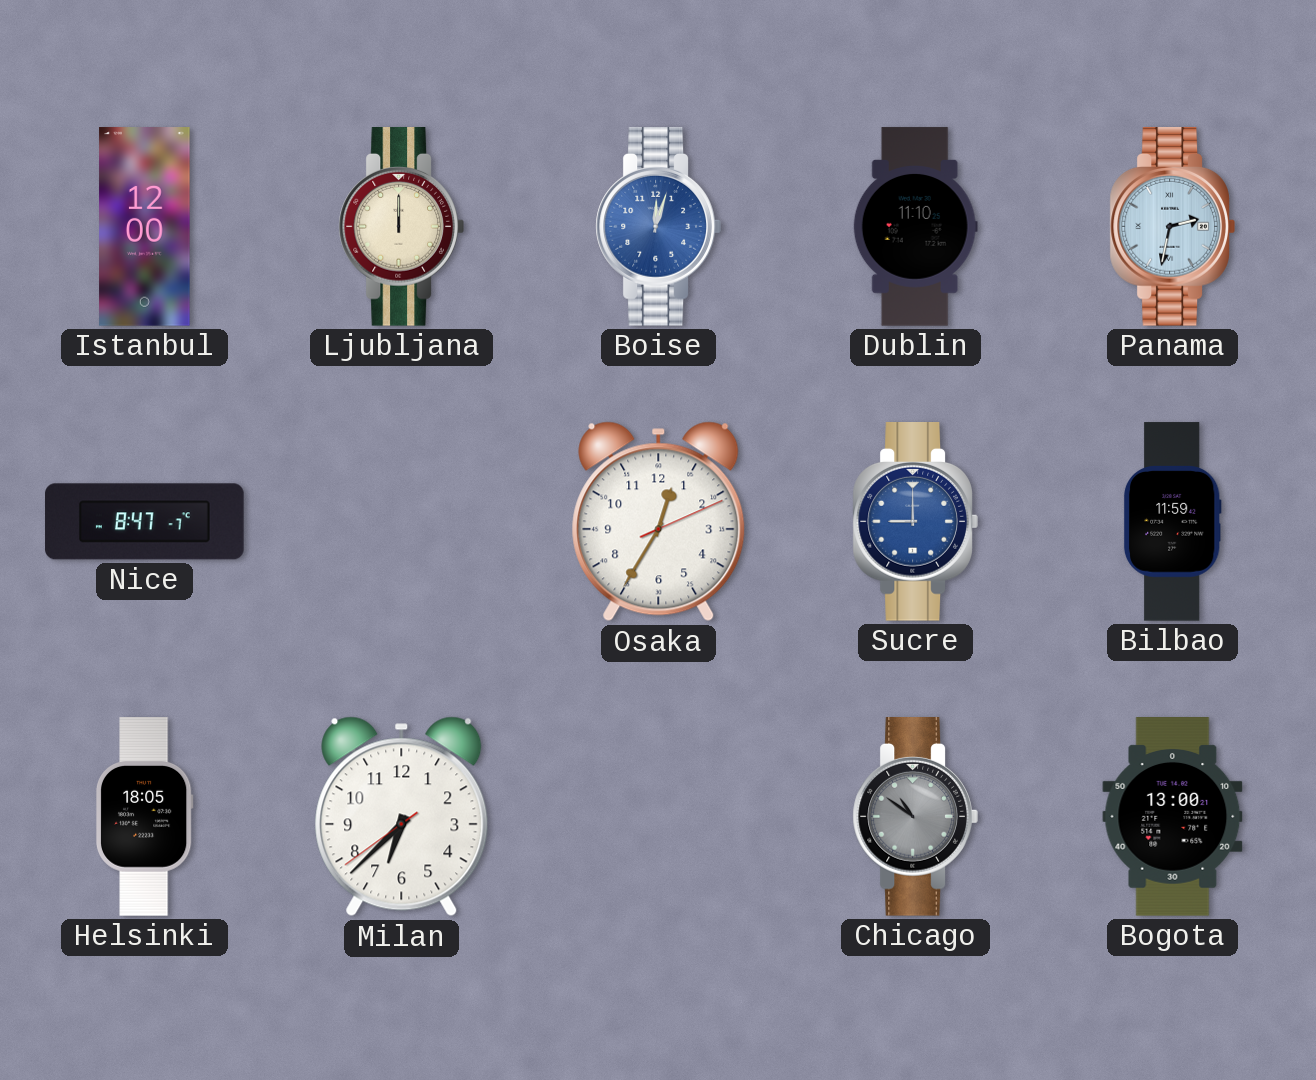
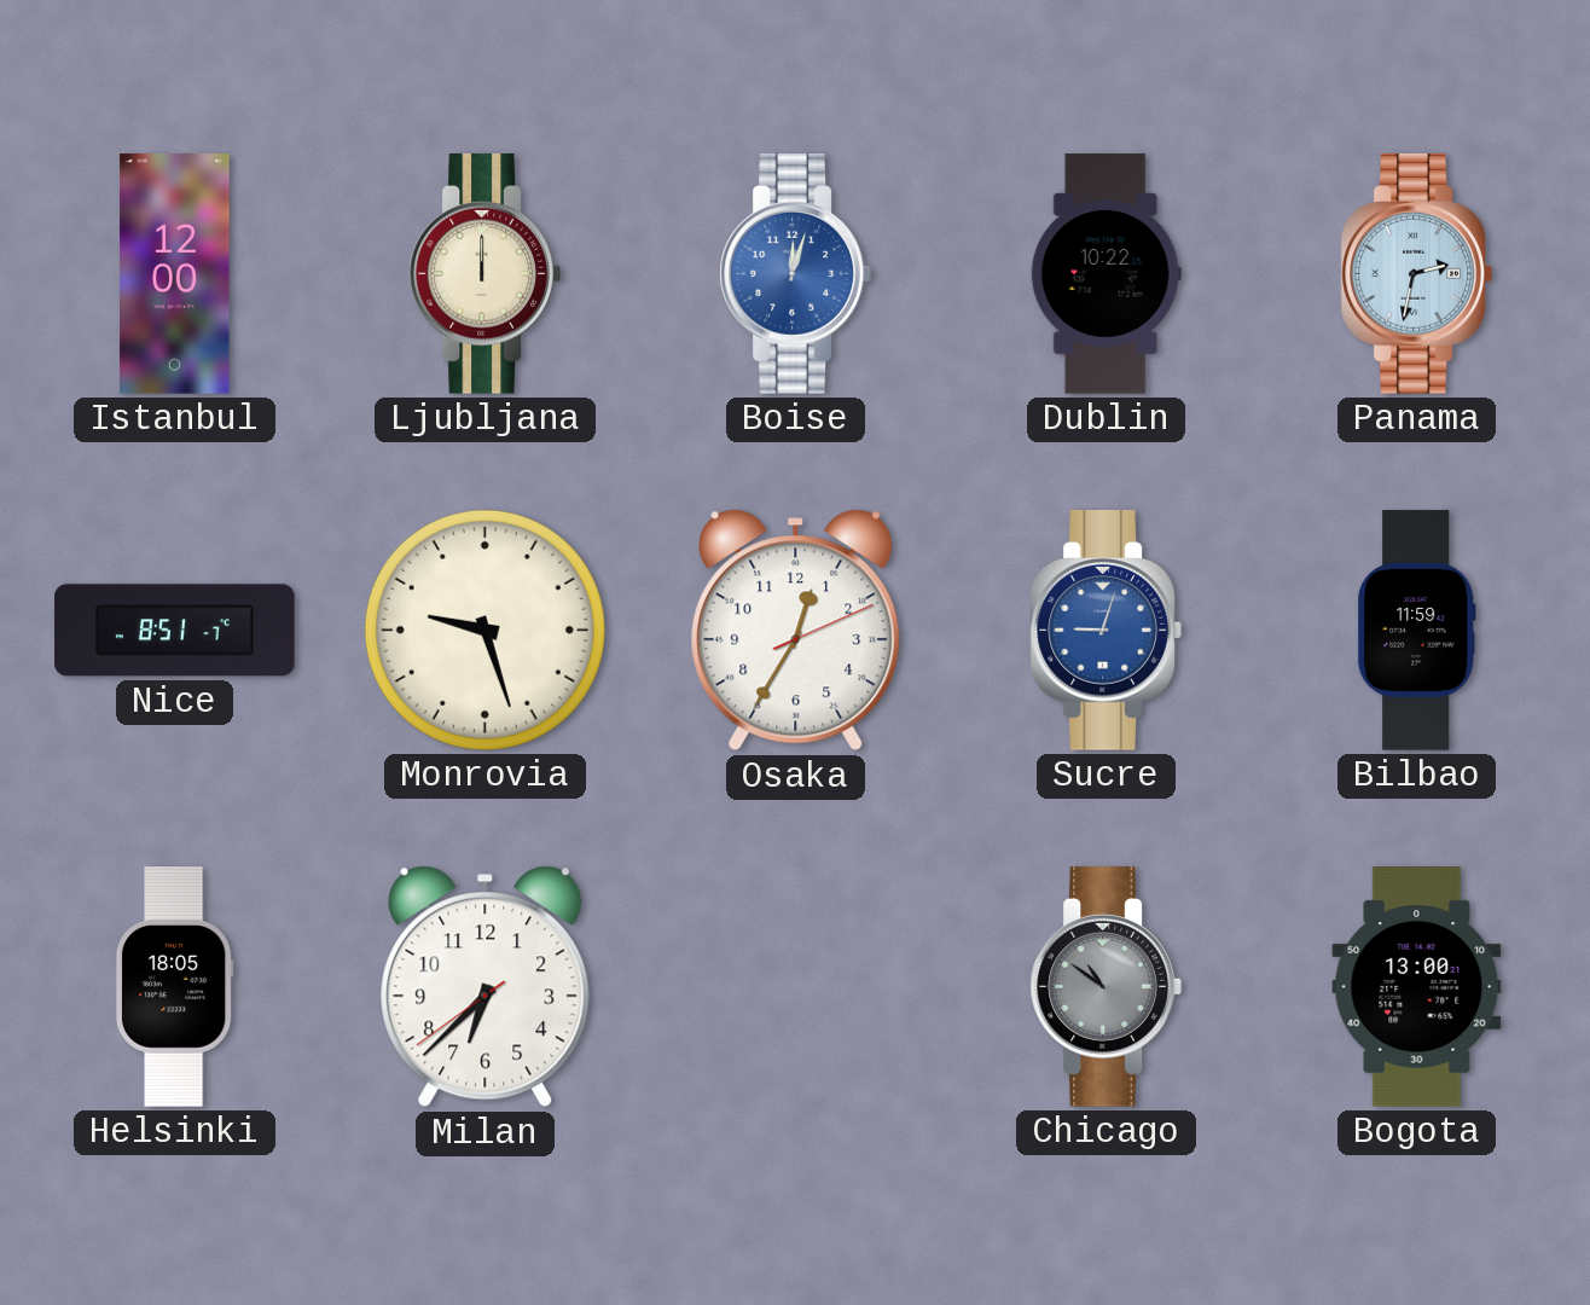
Dublin: 11:10 -> 10:22 (1106, 274)
Nice: 8:47 -> 8:51 (175, 631)
Monrovia: none -> 9:27 (484, 630)
Sucre: 9:00 -> 9:03 (1106, 631)
